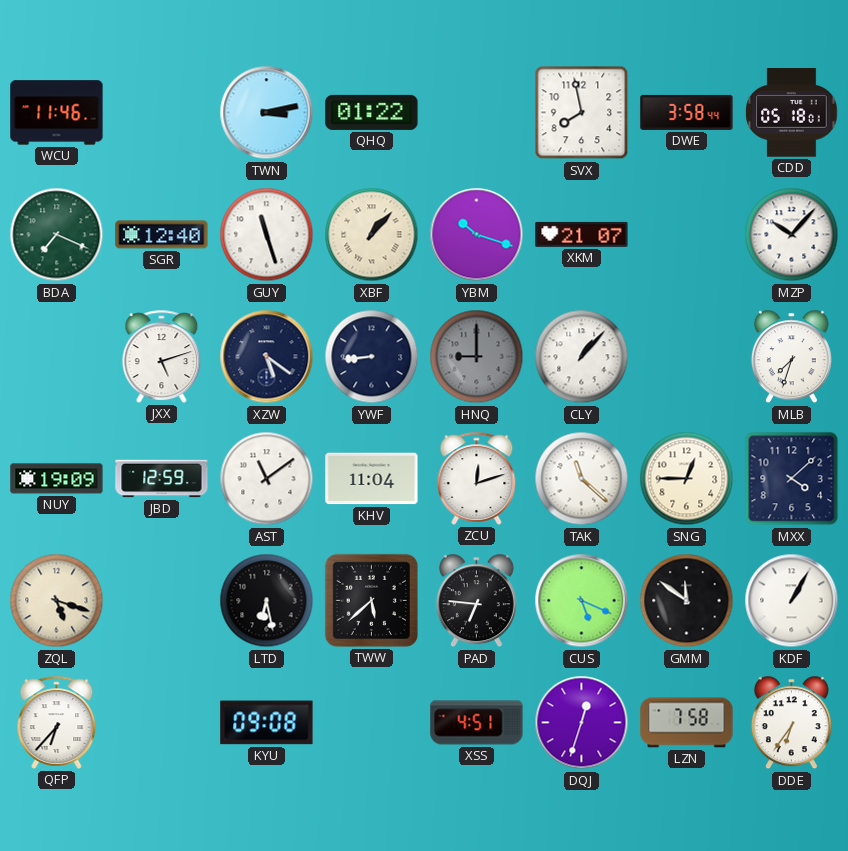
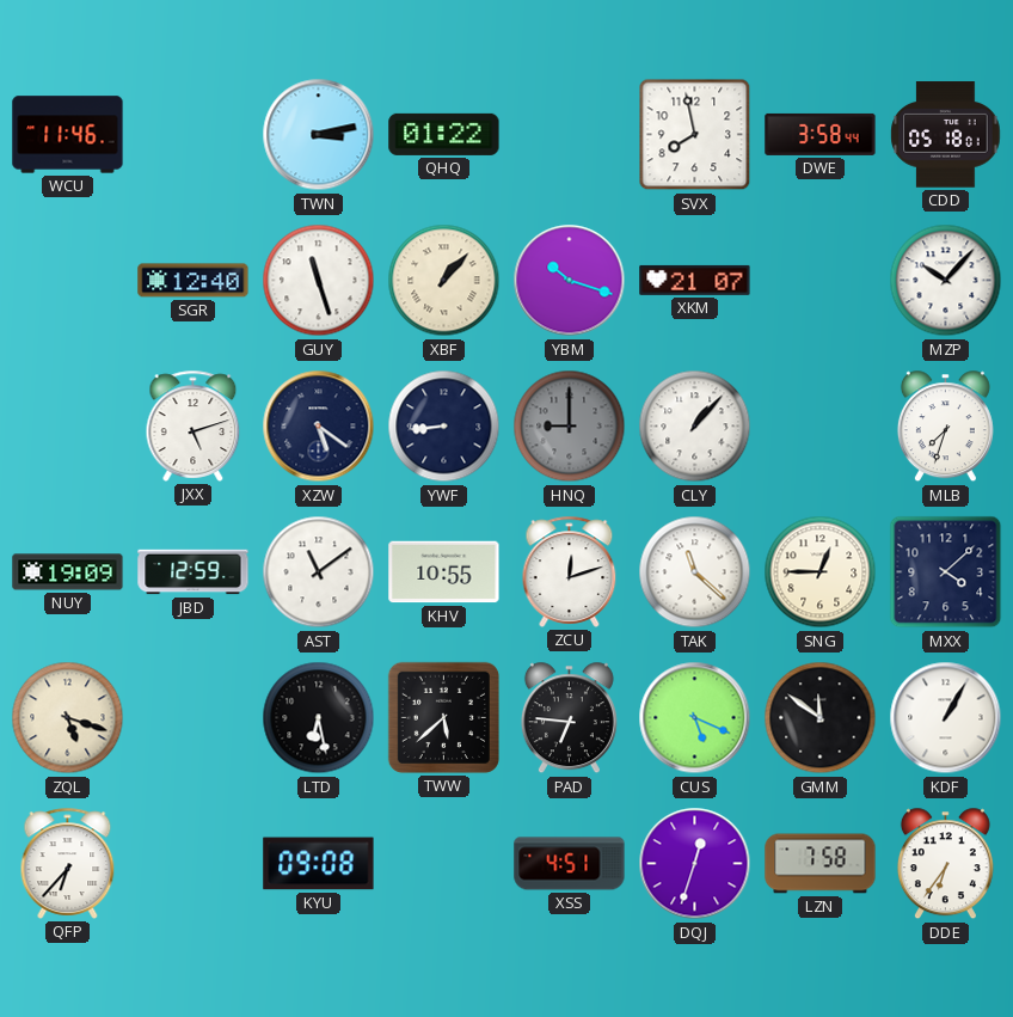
BDA: 7:19 -> none (57, 235)
KHV: 11:04 -> 10:55 (444, 572)
